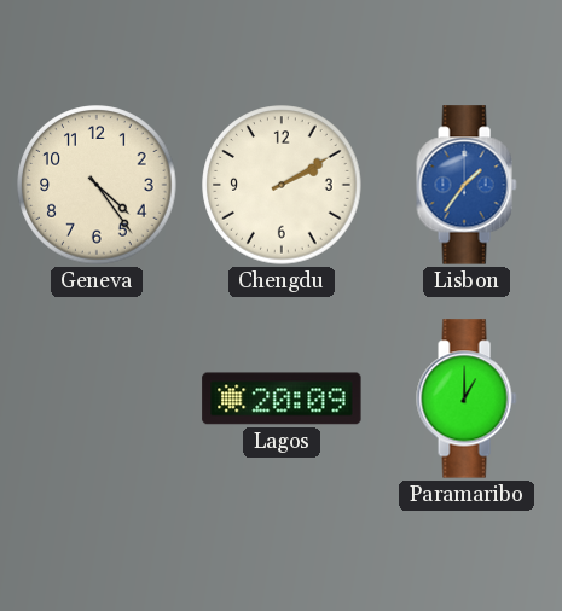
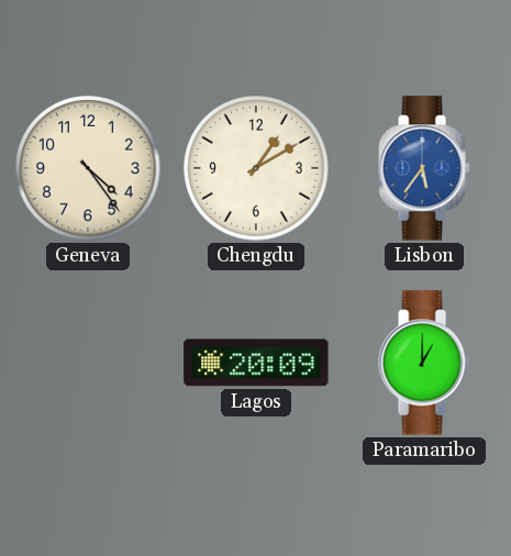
Chengdu: 2:10 -> 1:10 (256, 168)
Lisbon: 1:36 -> 5:36 (424, 168)
